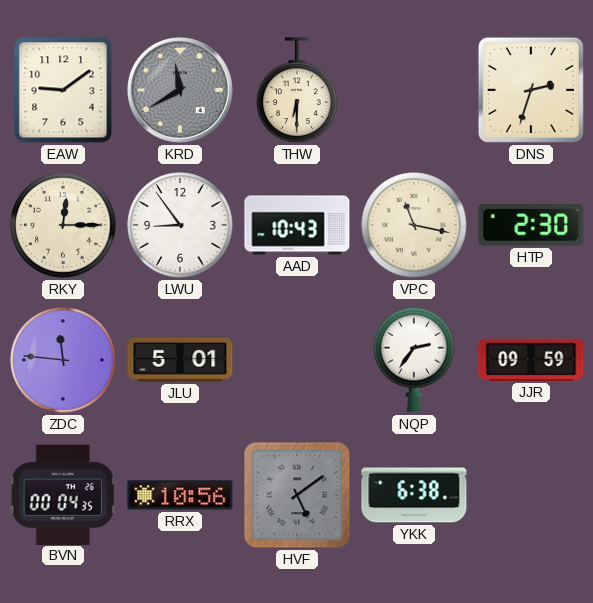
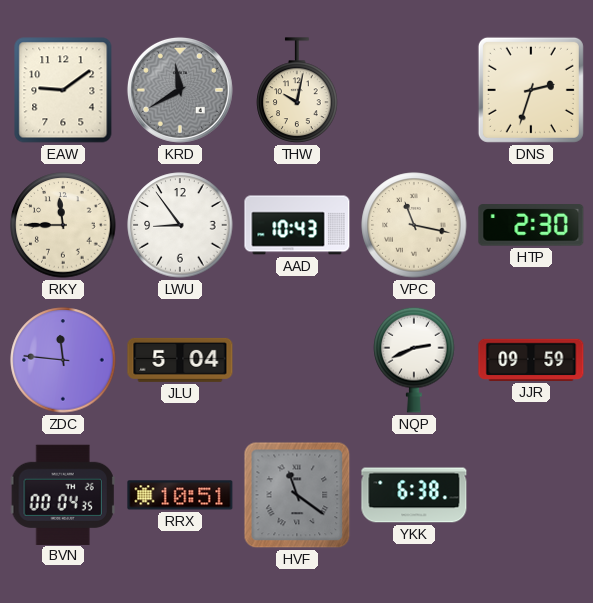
THW: 6:30 -> 10:02 (297, 90)
RKY: 12:15 -> 11:45 (63, 225)
JLU: 5:01 -> 5:04 (180, 360)
NQP: 2:36 -> 2:41 (414, 360)
RRX: 10:56 -> 10:51 (180, 495)
HVF: 5:09 -> 11:21 (297, 495)
